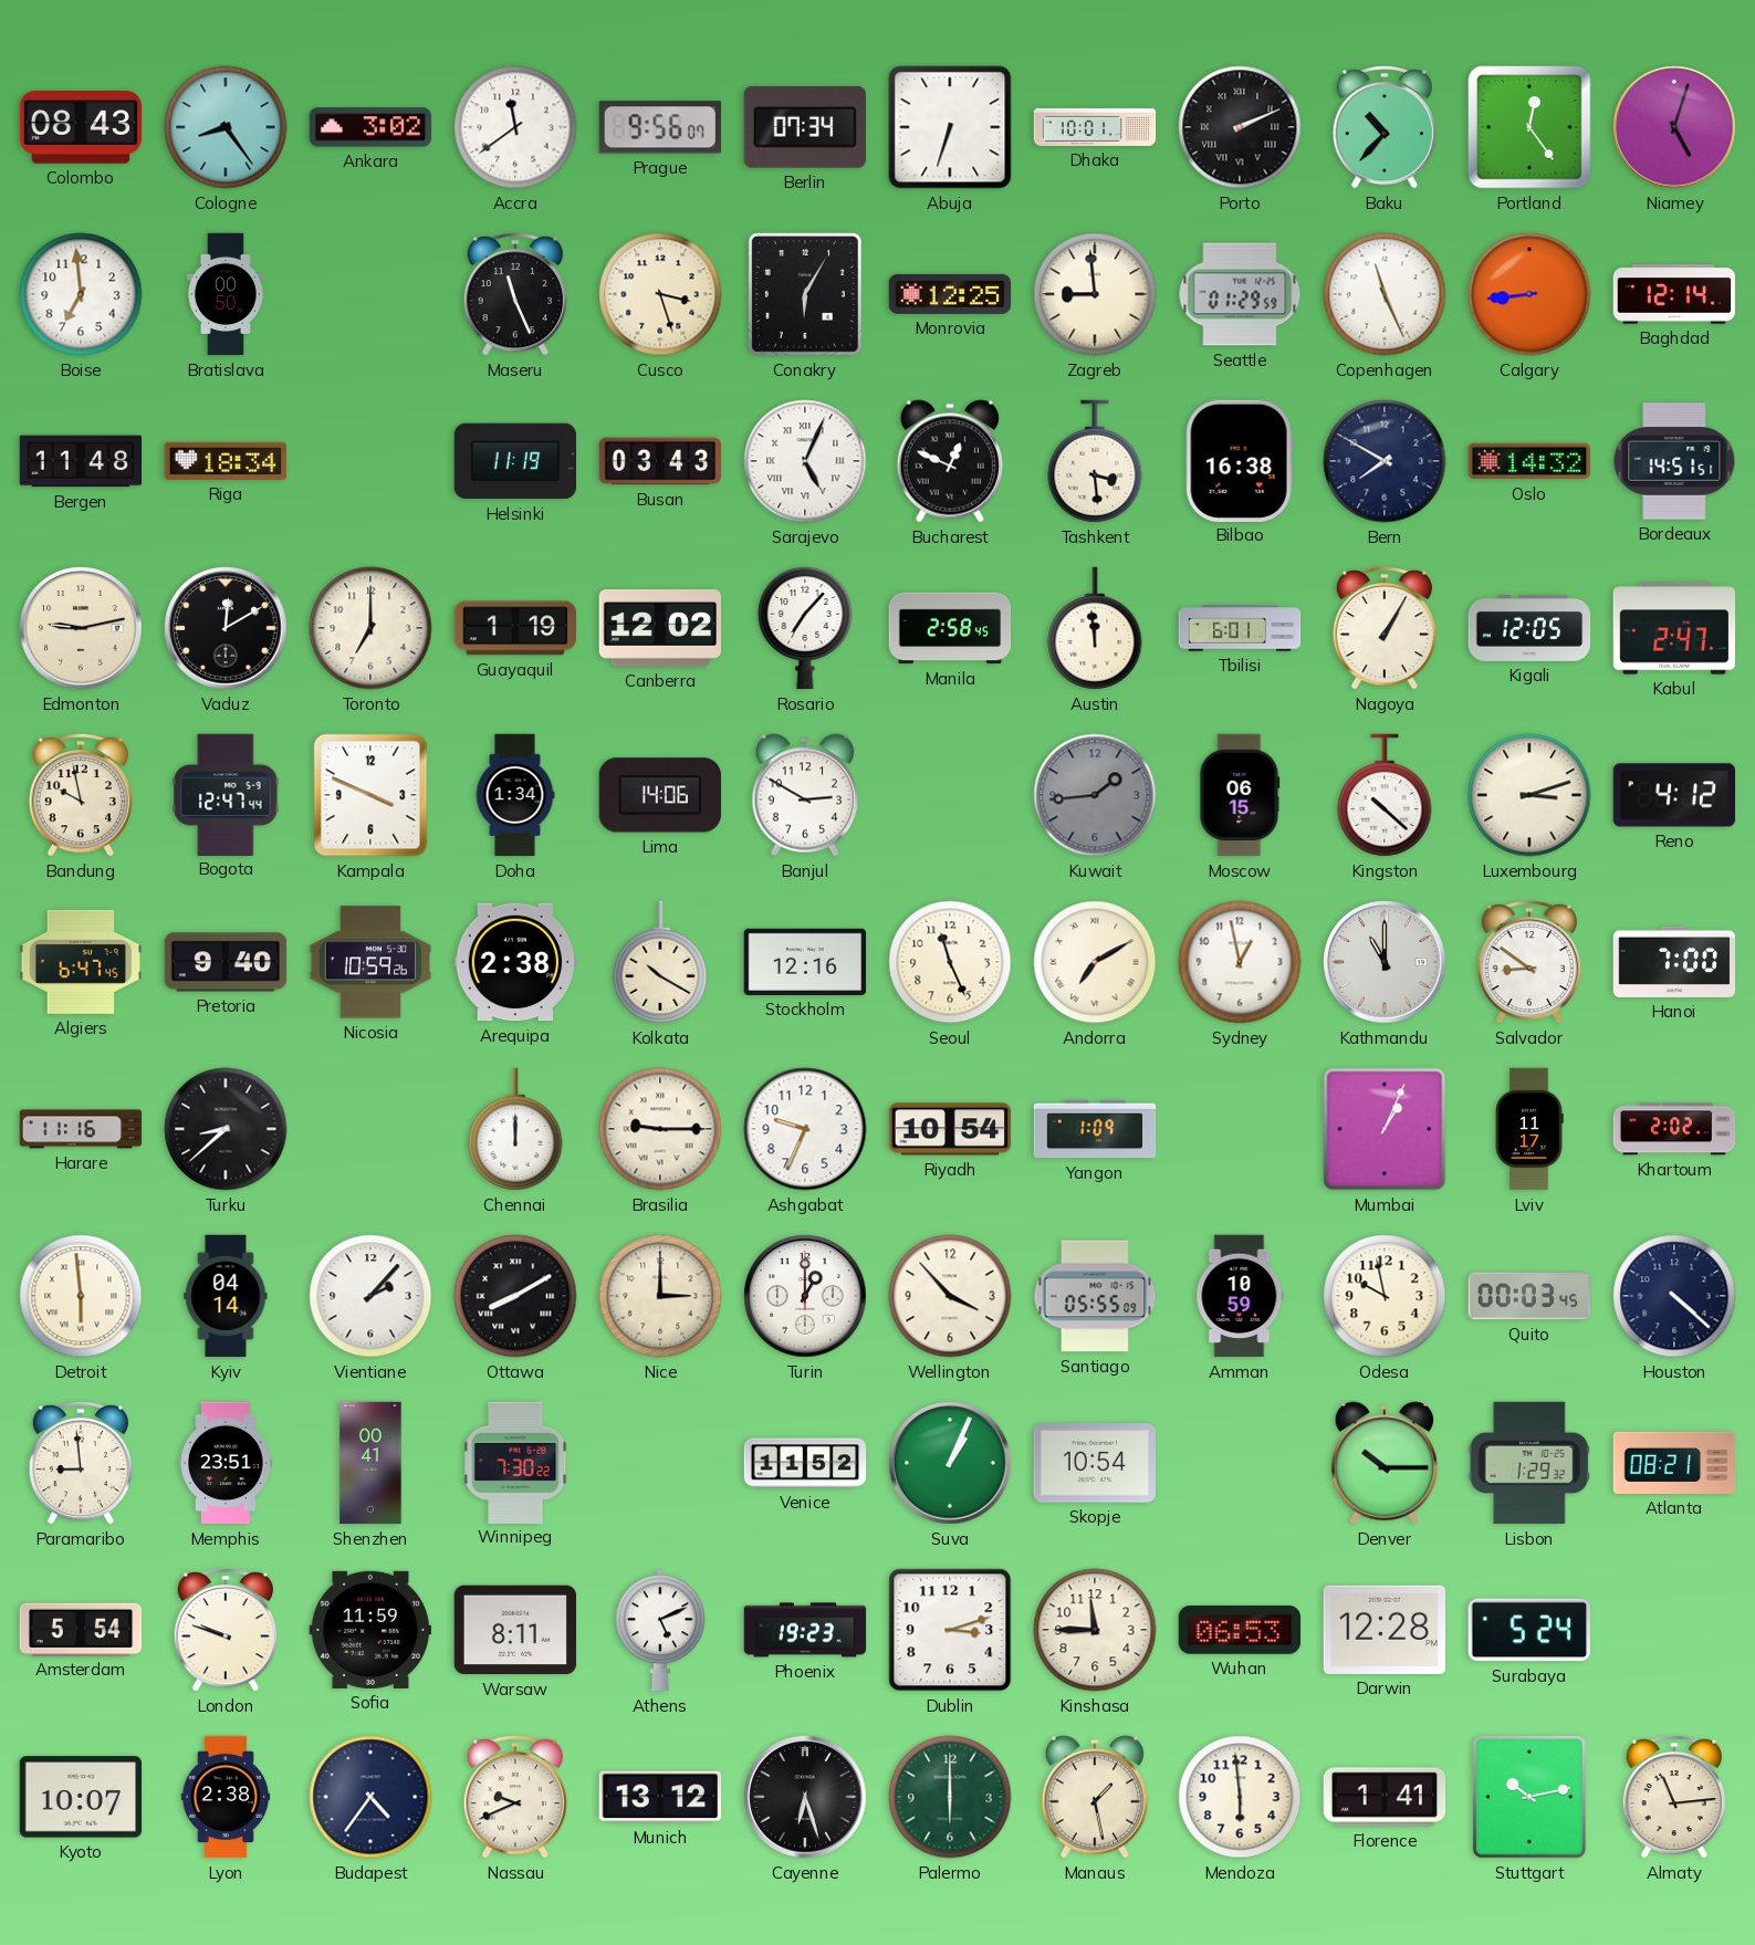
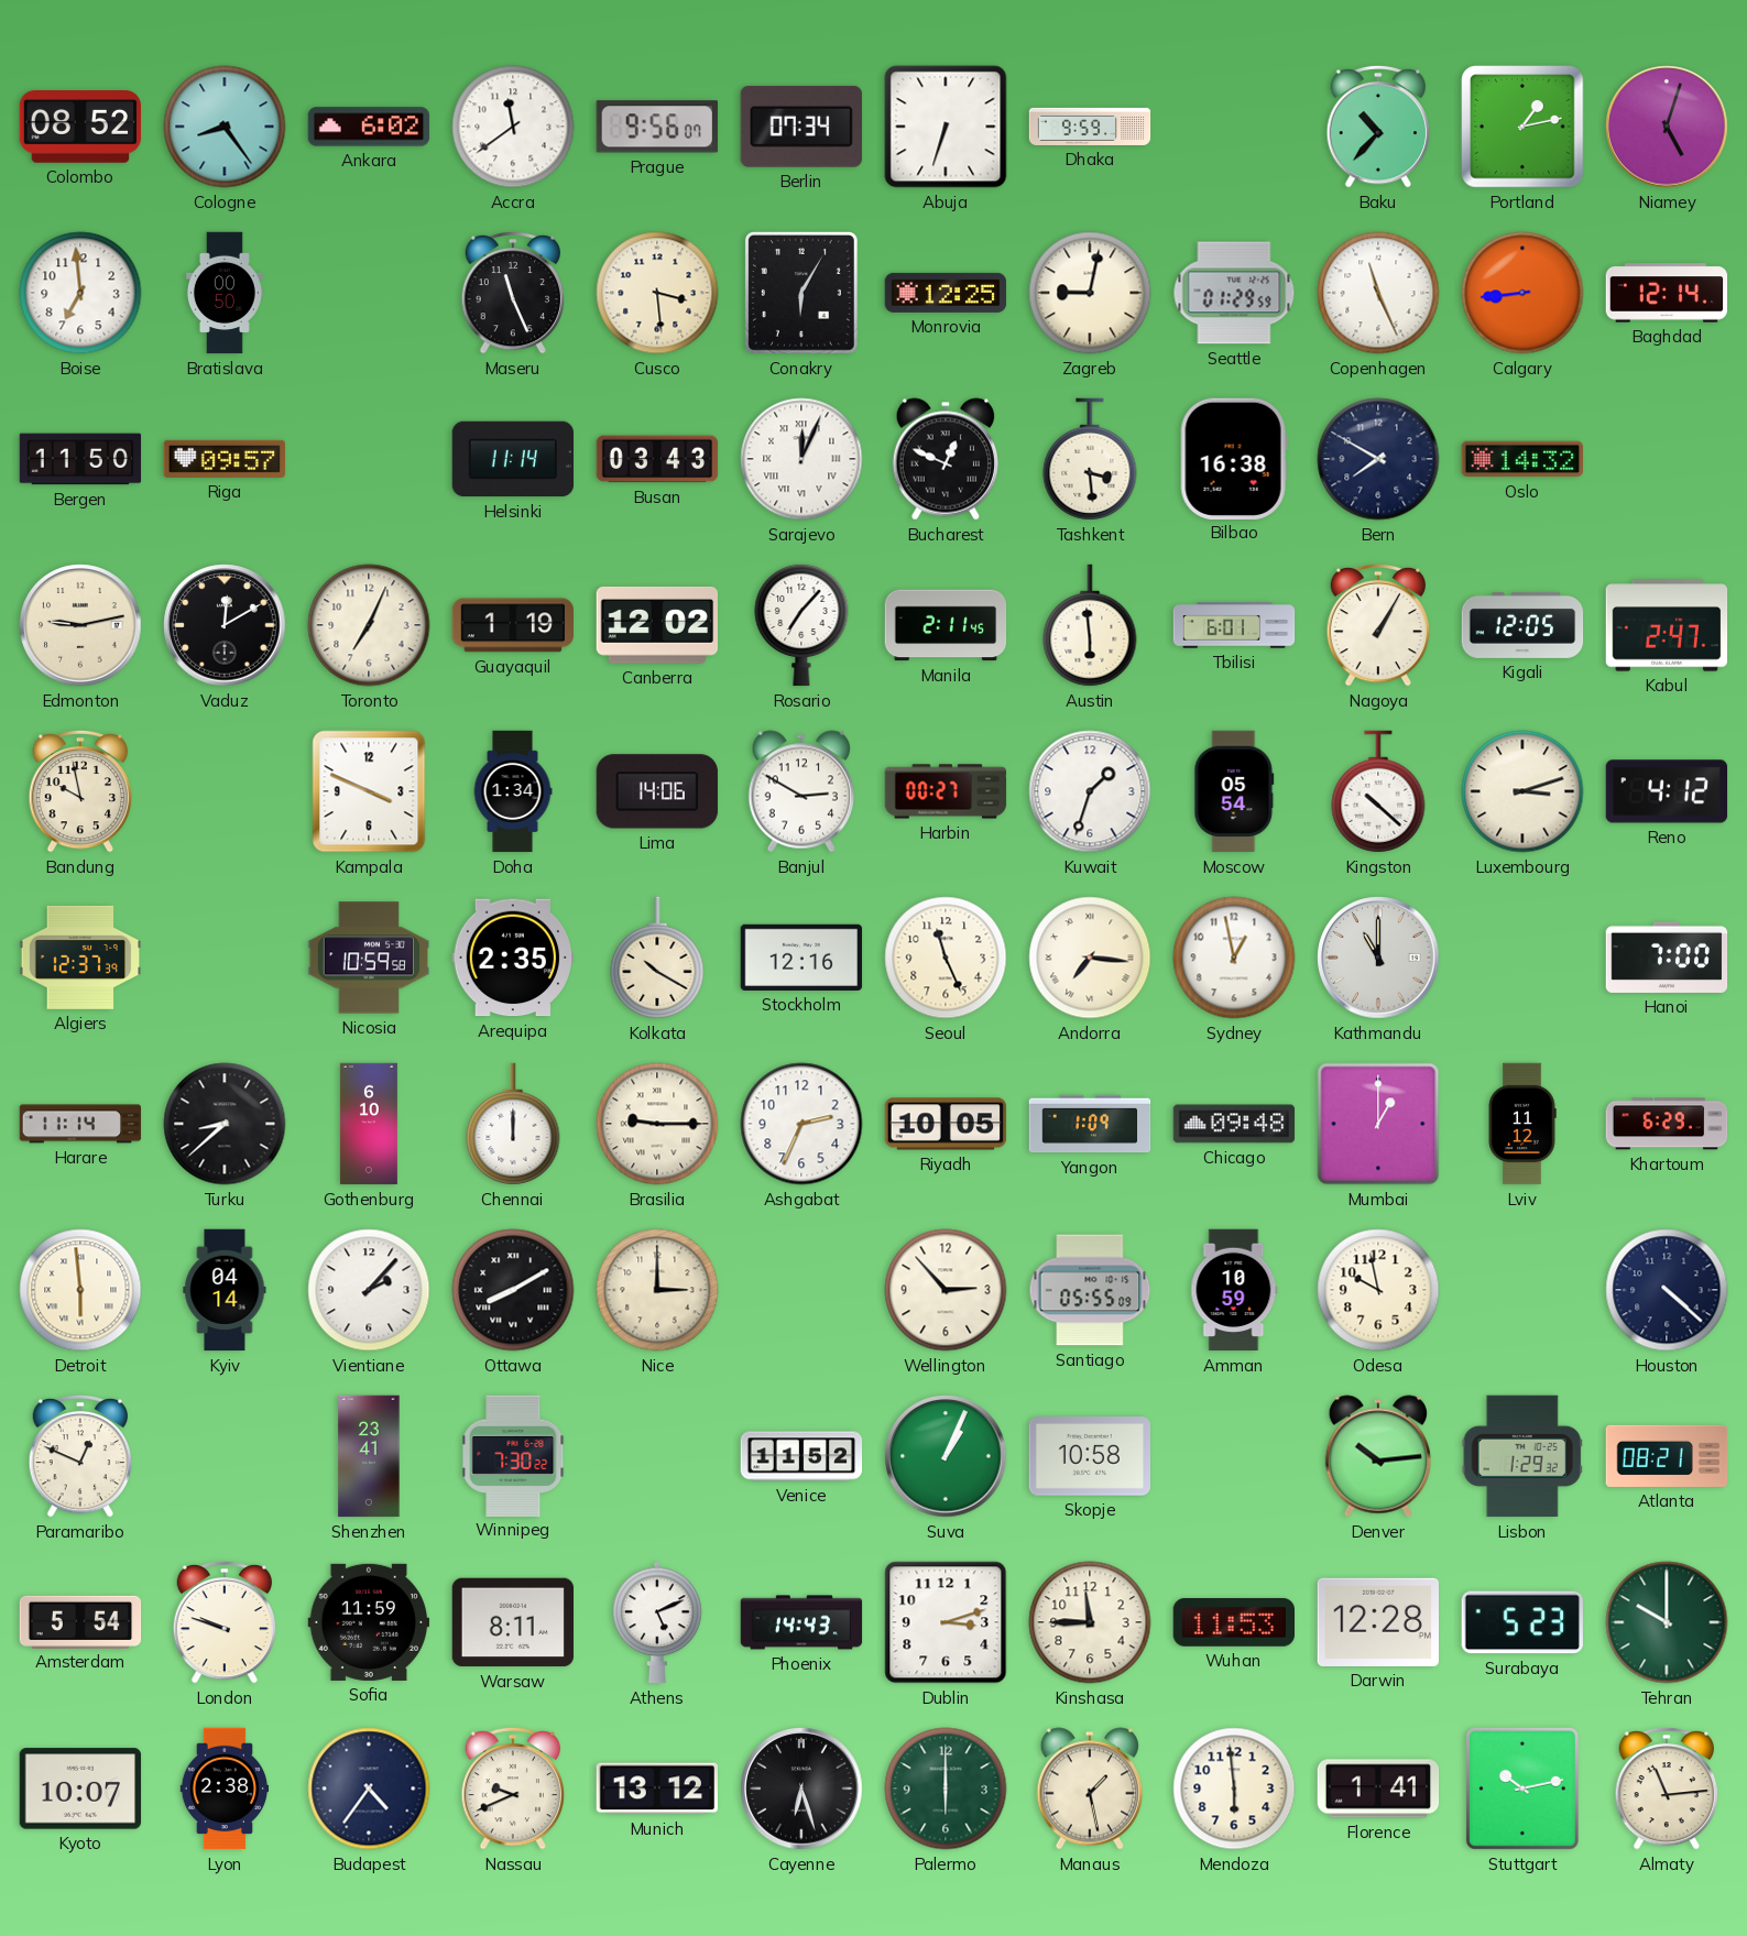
Colombo: 08:43 -> 08:52 (80, 128)
Ankara: 3:02 -> 6:02 (369, 127)
Dhaka: 10:01 -> 9:59 (1090, 127)
Porto: 2:11 -> none (1240, 127)
Portland: 12:24 -> 1:13 (1522, 127)
Cusco: 3:27 -> 3:29 (657, 293)
Zagreb: 8:59 -> 9:02 (1090, 293)
Bergen: 11:48 -> 11:50 (80, 459)
Riga: 18:34 -> 09:57 (225, 459)
Helsinki: 11:19 -> 11:14 (512, 459)
Sarajevo: 5:04 -> 12:04 (801, 459)
Bordeaux: 14:51 -> none (1674, 461)
Toronto: 7:00 -> 7:04 (369, 625)
Manila: 2:58 -> 2:11 (946, 625)
Austin: 11:59 -> 5:59 (1090, 625)
Bogota: 12:47 -> none (226, 794)
Harbin: none -> 00:27 (946, 791)
Kuwait: 1:44 -> 1:33 (1090, 791)
Kuwait dial: grey -> white (1090, 791)
Moscow: 06:15 -> 05:54 (1234, 791)
Algiers: 6:47 -> 12:37 (80, 958)
Pretoria: 9:40 -> none (226, 962)
Nicosia: 10:59:26 -> 10:59:58 (369, 958)
Arequipa: 2:38 -> 2:35 (513, 958)
Andorra: 7:10 -> 7:16 (1090, 958)
Salvador: 8:51 -> none (1529, 962)
Harare: 11:16 -> 11:14 (80, 1124)
Gothenburg: none -> 6:10 (369, 1124)
Ashgabat: 9:34 -> 2:34 (801, 1124)
Riyadh: 10:54 -> 10:05 (946, 1124)
Chicago: none -> 09:48 (1234, 1124)
Mumbai: 1:04 -> 1:00 (1378, 1124)
Lviv: 11:17 -> 11:12 (1522, 1124)
Khartoum: 2:02 -> 6:29 (1667, 1124)
Turin: 1:00 -> none (805, 1296)
Wellington: 3:53 -> 2:53 (946, 1290)
Quito: 00:03 -> none (1529, 1296)
Paramaribo: 8:59 -> 12:49 (80, 1456)
Memphis: 23:51 -> none (227, 1463)
Shenzhen: 00:41 -> 23:41 (369, 1456)
Skopje: 10:54 -> 10:58 (1090, 1456)
Denver: 10:15 -> 10:14 (1377, 1456)
Phoenix: 19:23 -> 14:43 (801, 1622)
Wuhan: 06:53 -> 11:53 (1233, 1622)
Surabaya: 5:24 -> 5:23 (1522, 1622)
Tehran: none -> 10:00 (1667, 1622)
